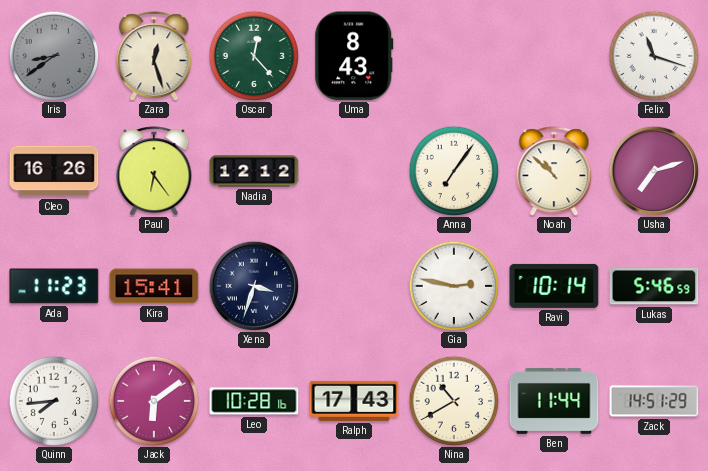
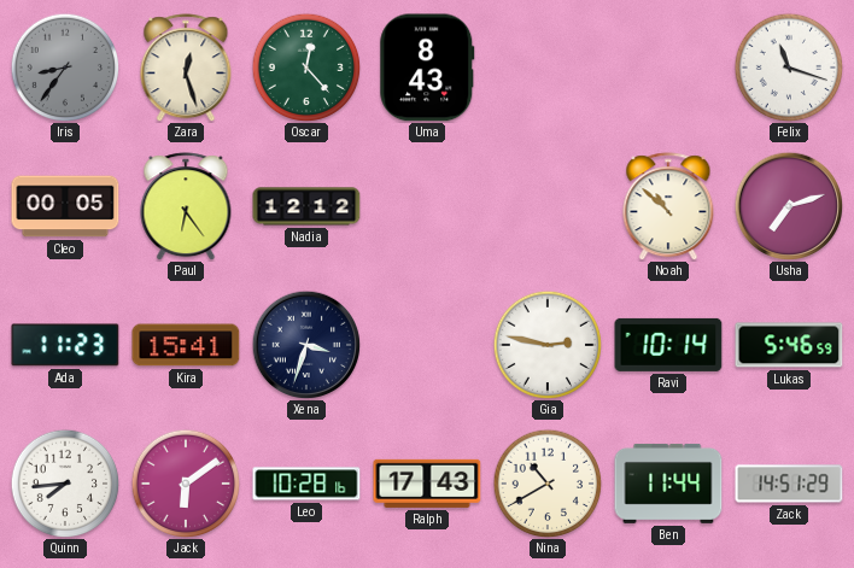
Iris: 8:39 -> 8:36 (65, 68)
Cleo: 16:26 -> 00:05 (65, 206)
Anna: 7:06 -> none (454, 171)
